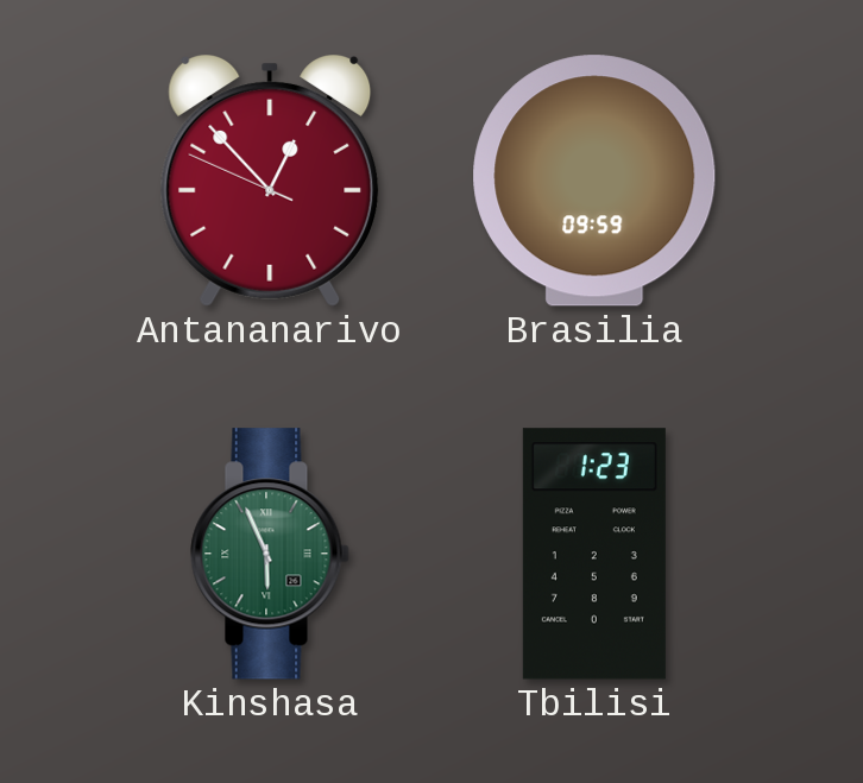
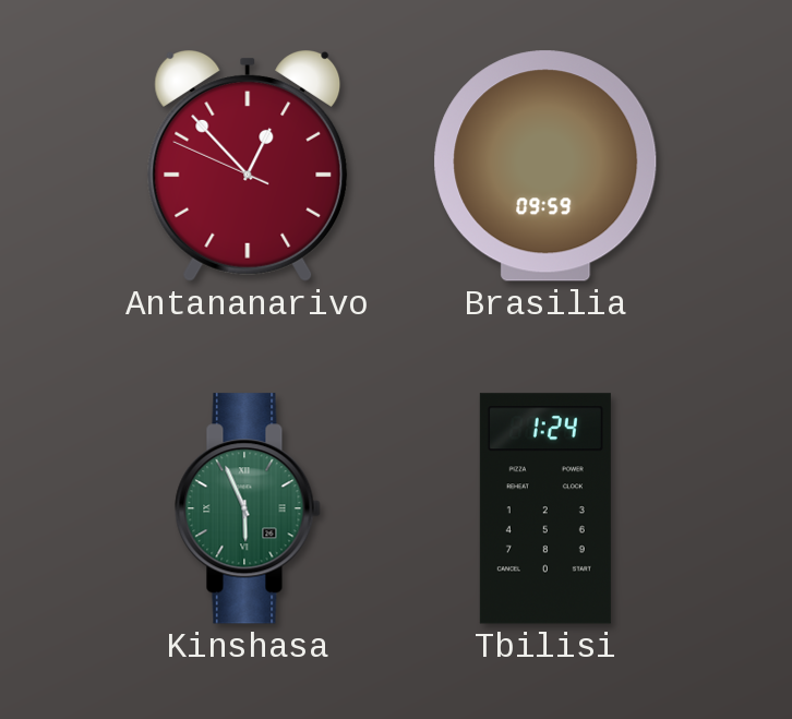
Tbilisi: 1:23 -> 1:24 (545, 508)
